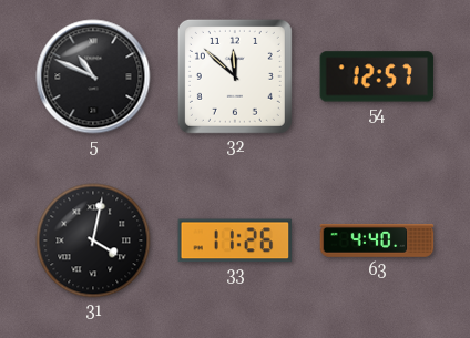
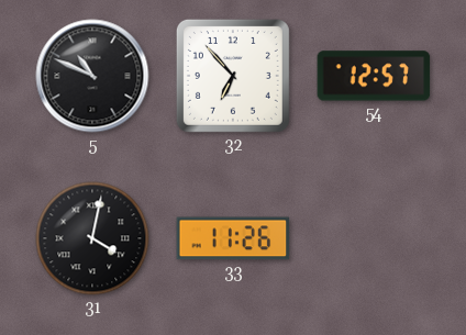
32: 11:52 -> 6:53 (233, 76)
63: 4:40 -> none (377, 240)
